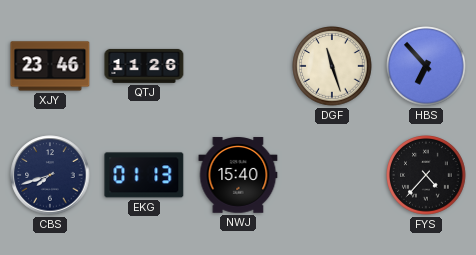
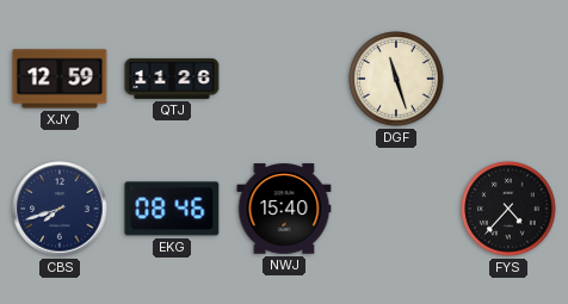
XJY: 23:46 -> 12:59 (60, 79)
HBS: 6:53 -> none (426, 66)
EKG: 01:13 -> 08:46 (172, 209)
